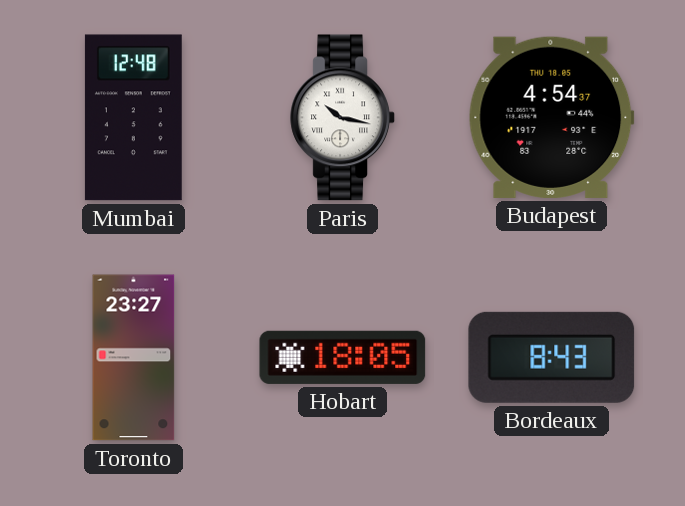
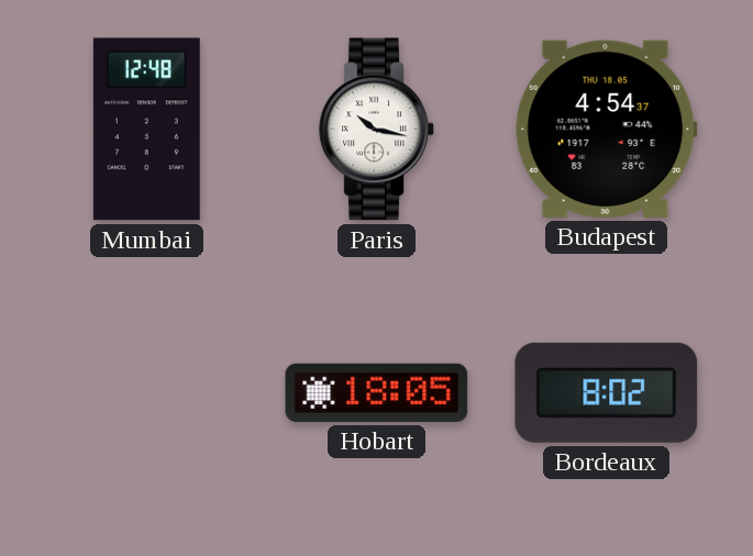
Toronto: 23:27 -> none (134, 358)
Bordeaux: 8:43 -> 8:02 (607, 392)
